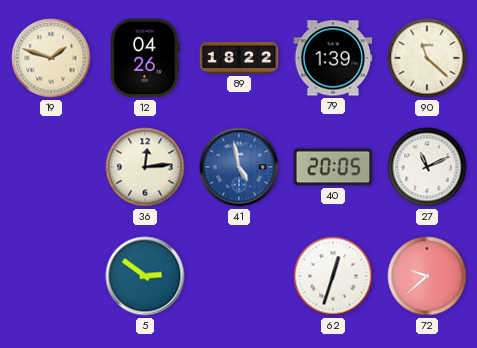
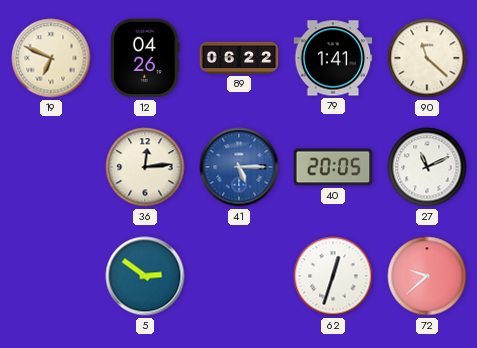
19: 1:48 -> 6:49 (51, 58)
89: 18:22 -> 06:22 (239, 58)
79: 1:39 -> 1:41 (333, 58)
41: 4:58 -> 5:15 (239, 167)
